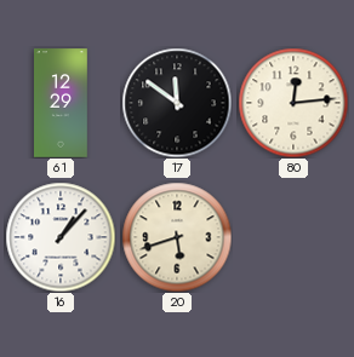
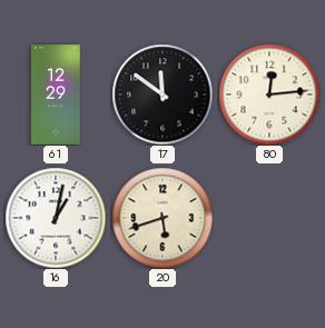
16: 1:07 -> 1:02 (56, 218)
